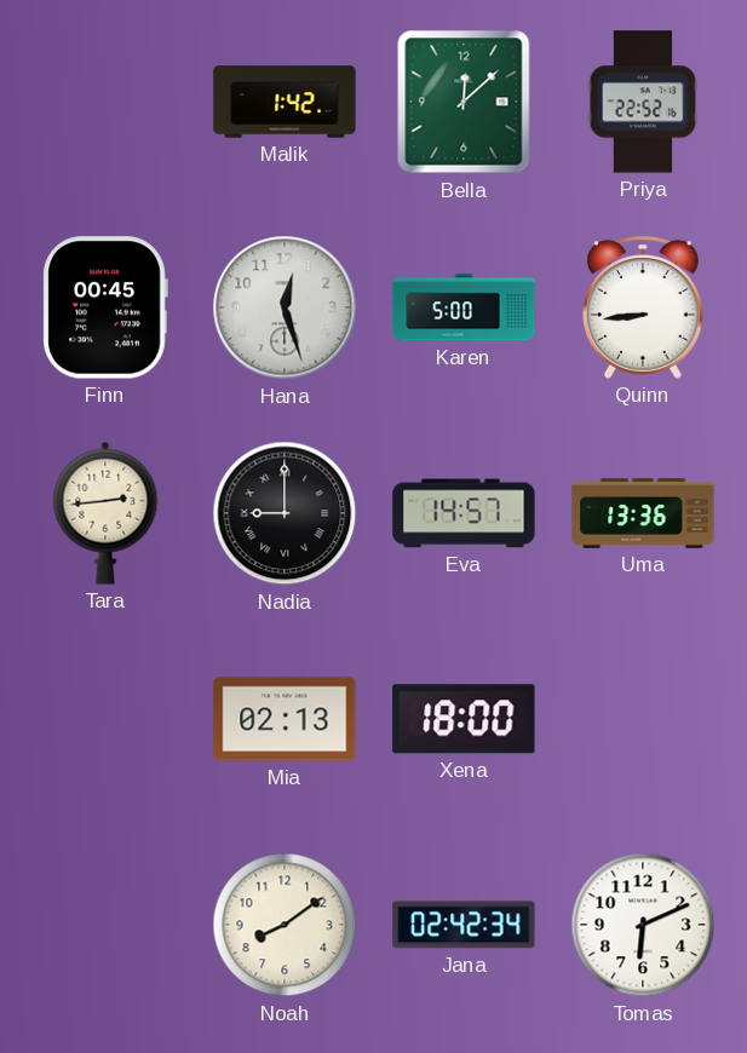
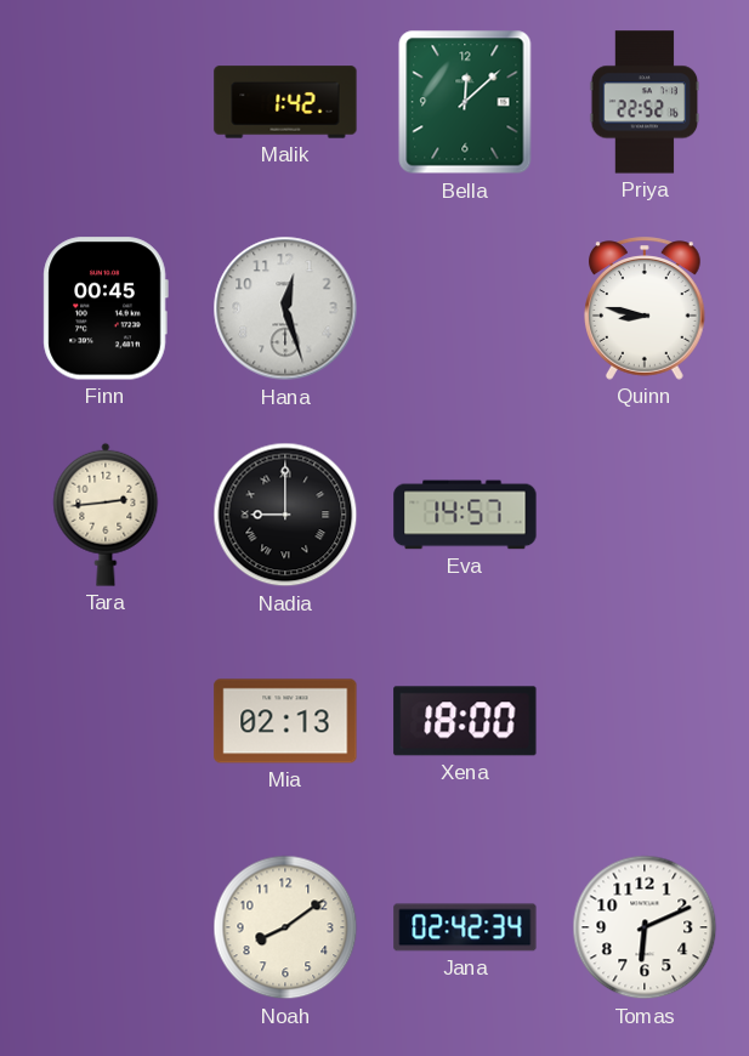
Karen: 5:00 -> none (464, 307)
Quinn: 8:44 -> 8:47 (646, 308)
Uma: 13:36 -> none (643, 514)
